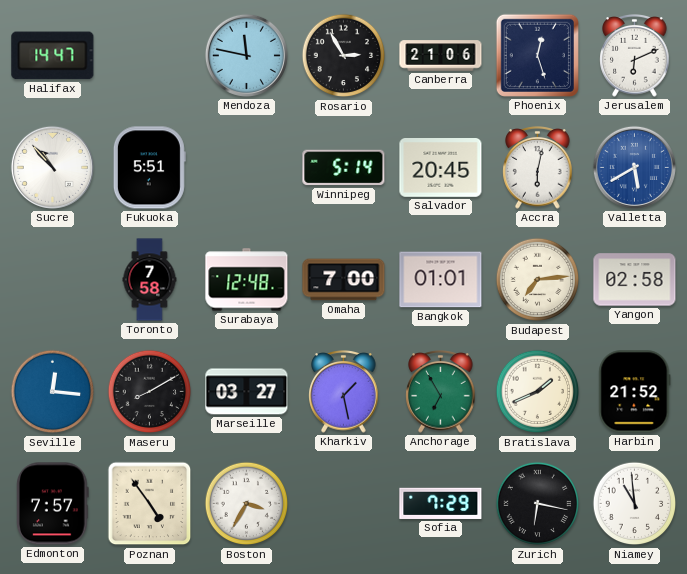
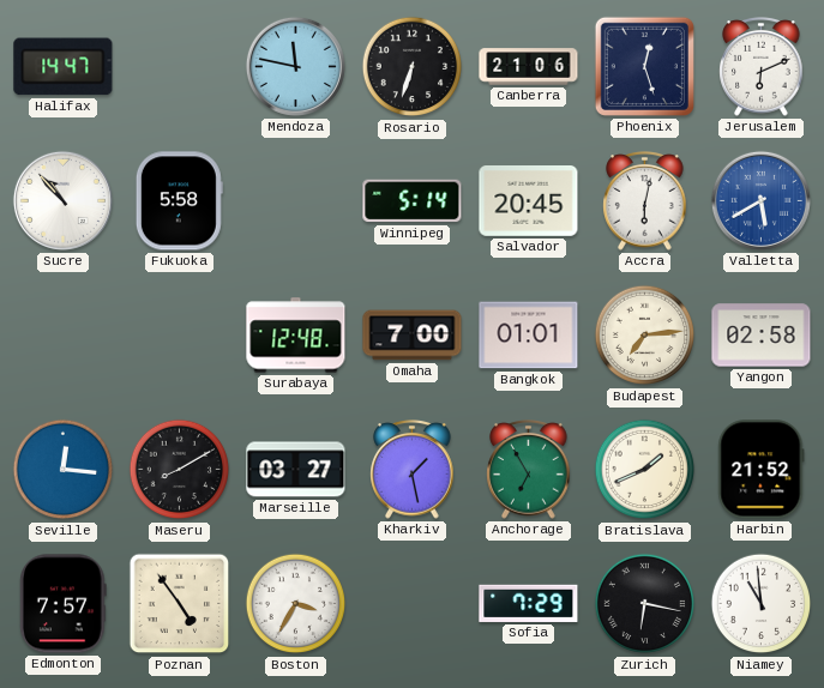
Rosario: 2:55 -> 6:33 (413, 67)
Fukuoka: 5:51 -> 5:58 (179, 201)
Toronto: 7:58 -> none (150, 280)
